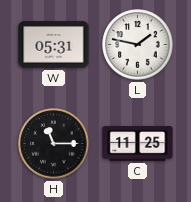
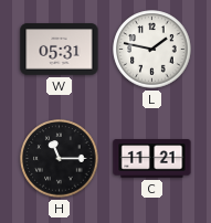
C: 11:25 -> 11:21 (152, 159)
